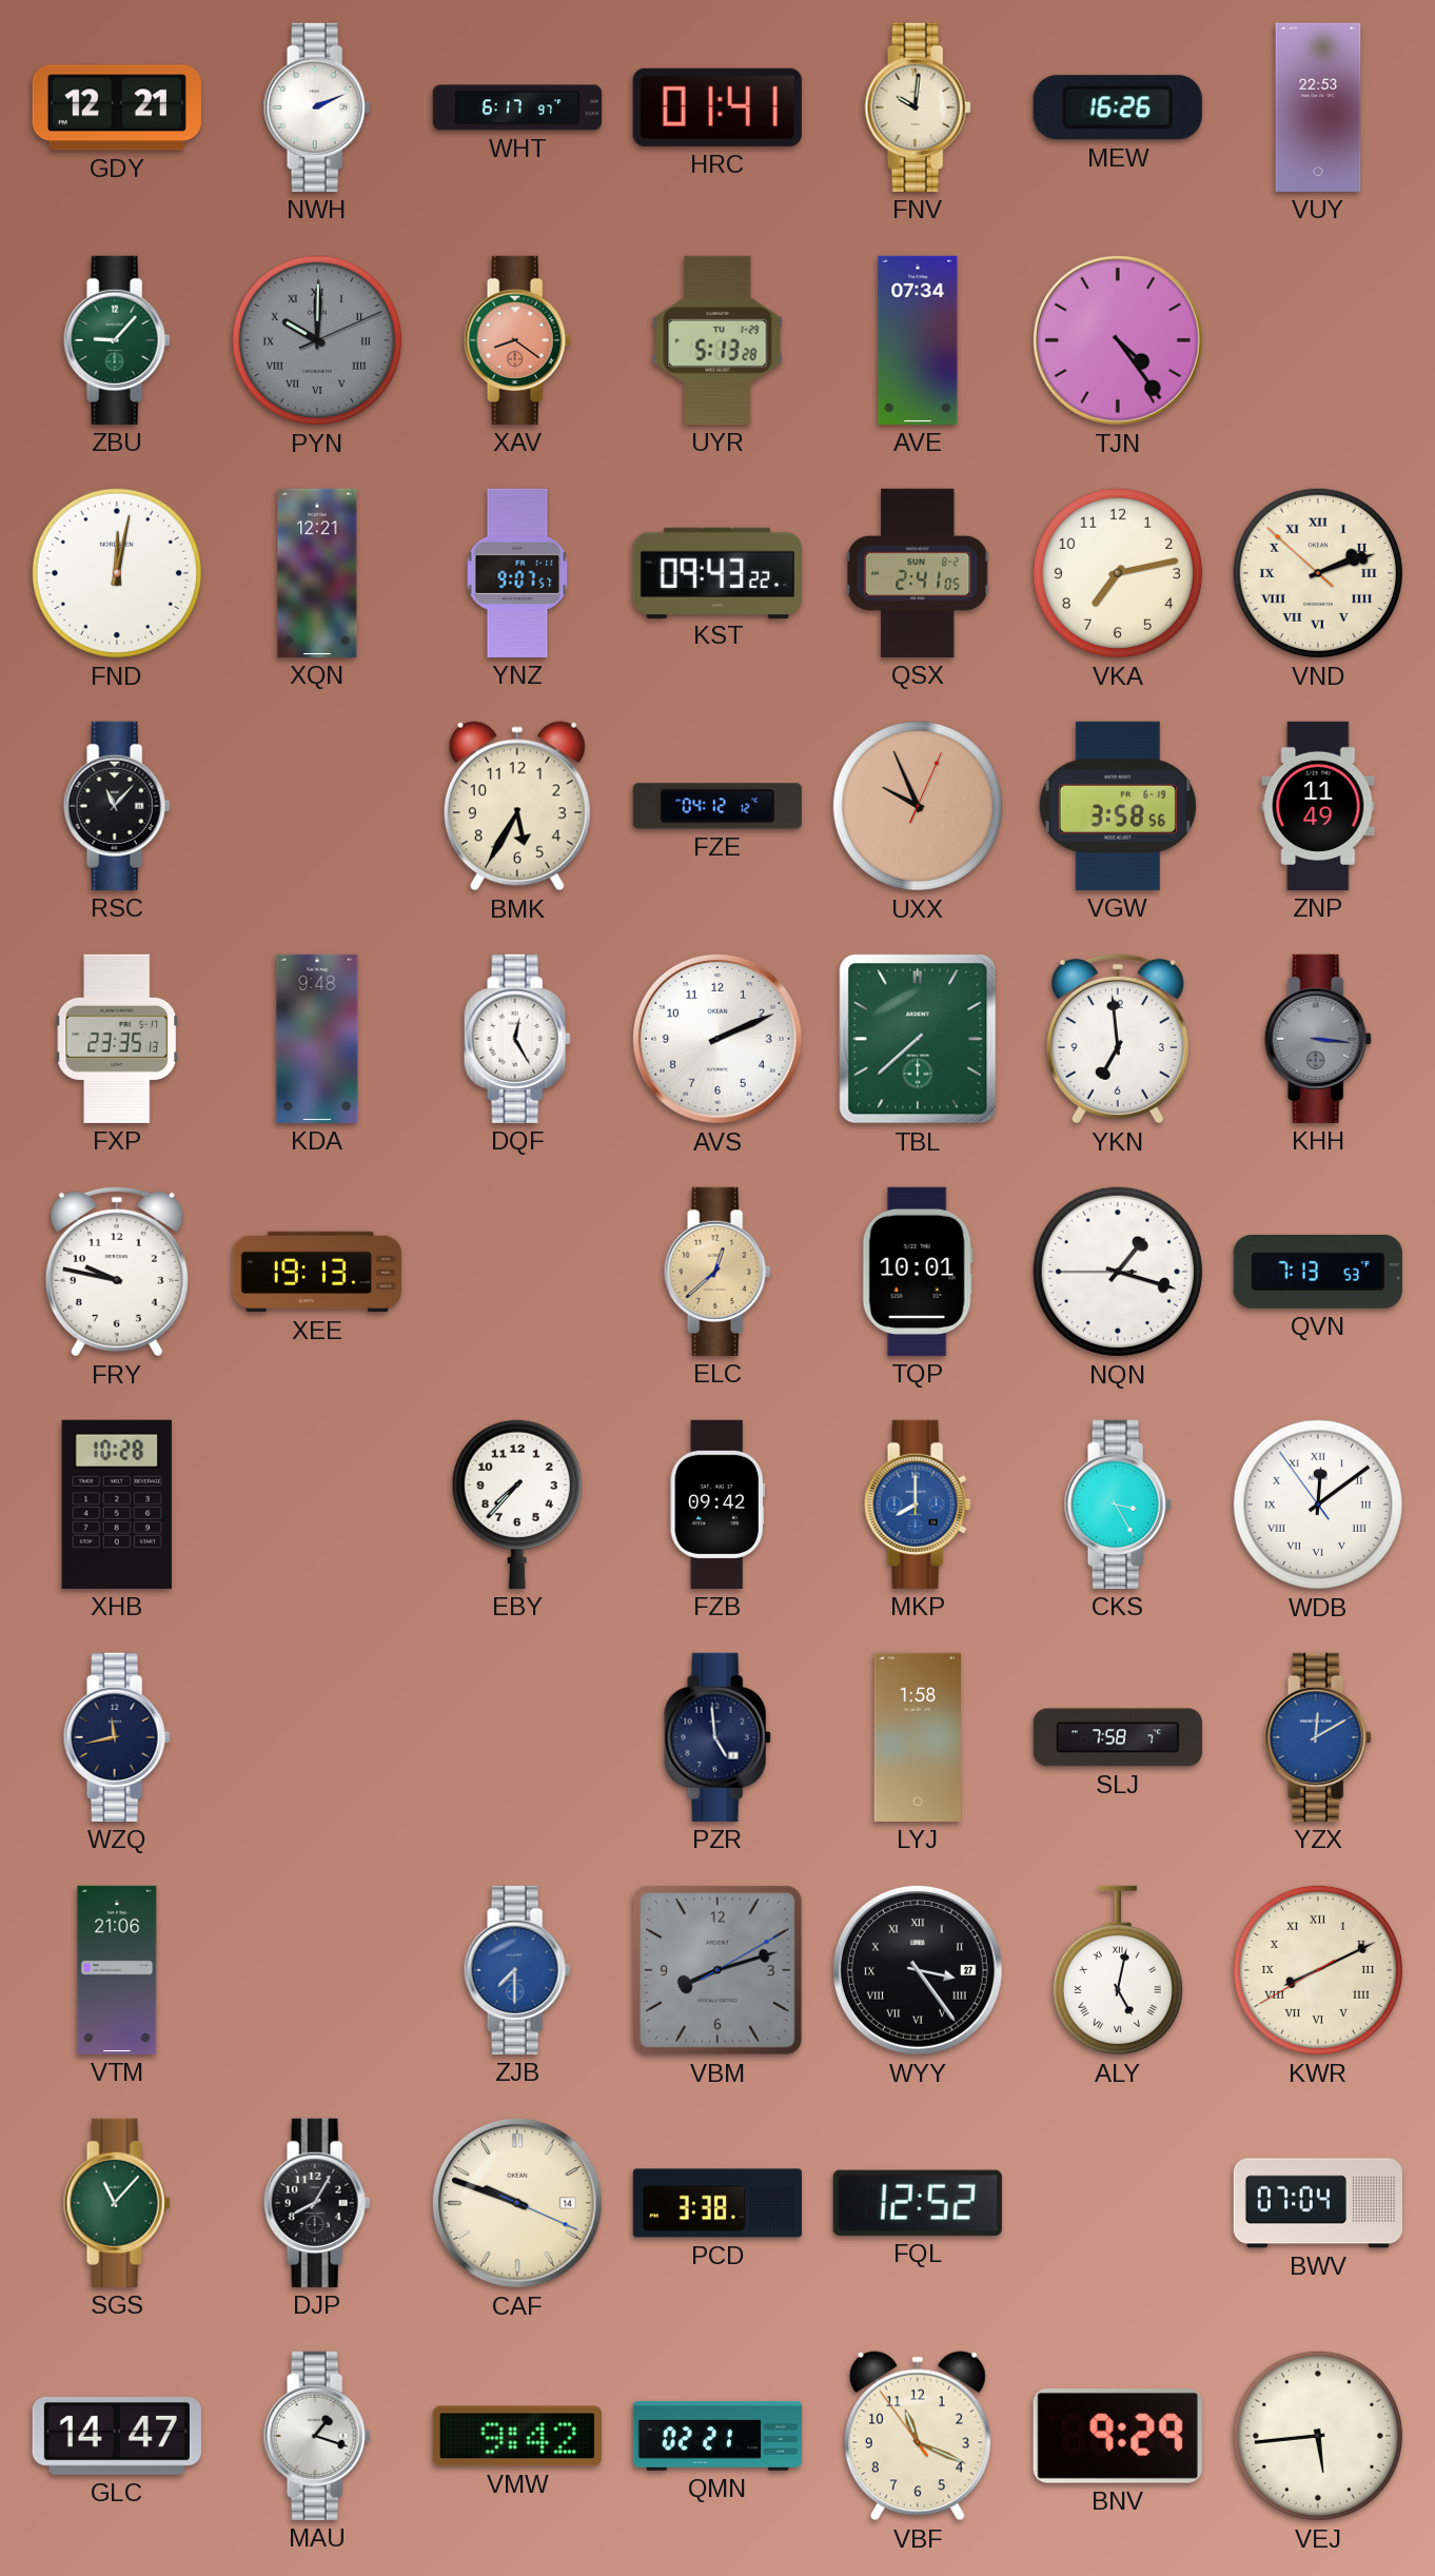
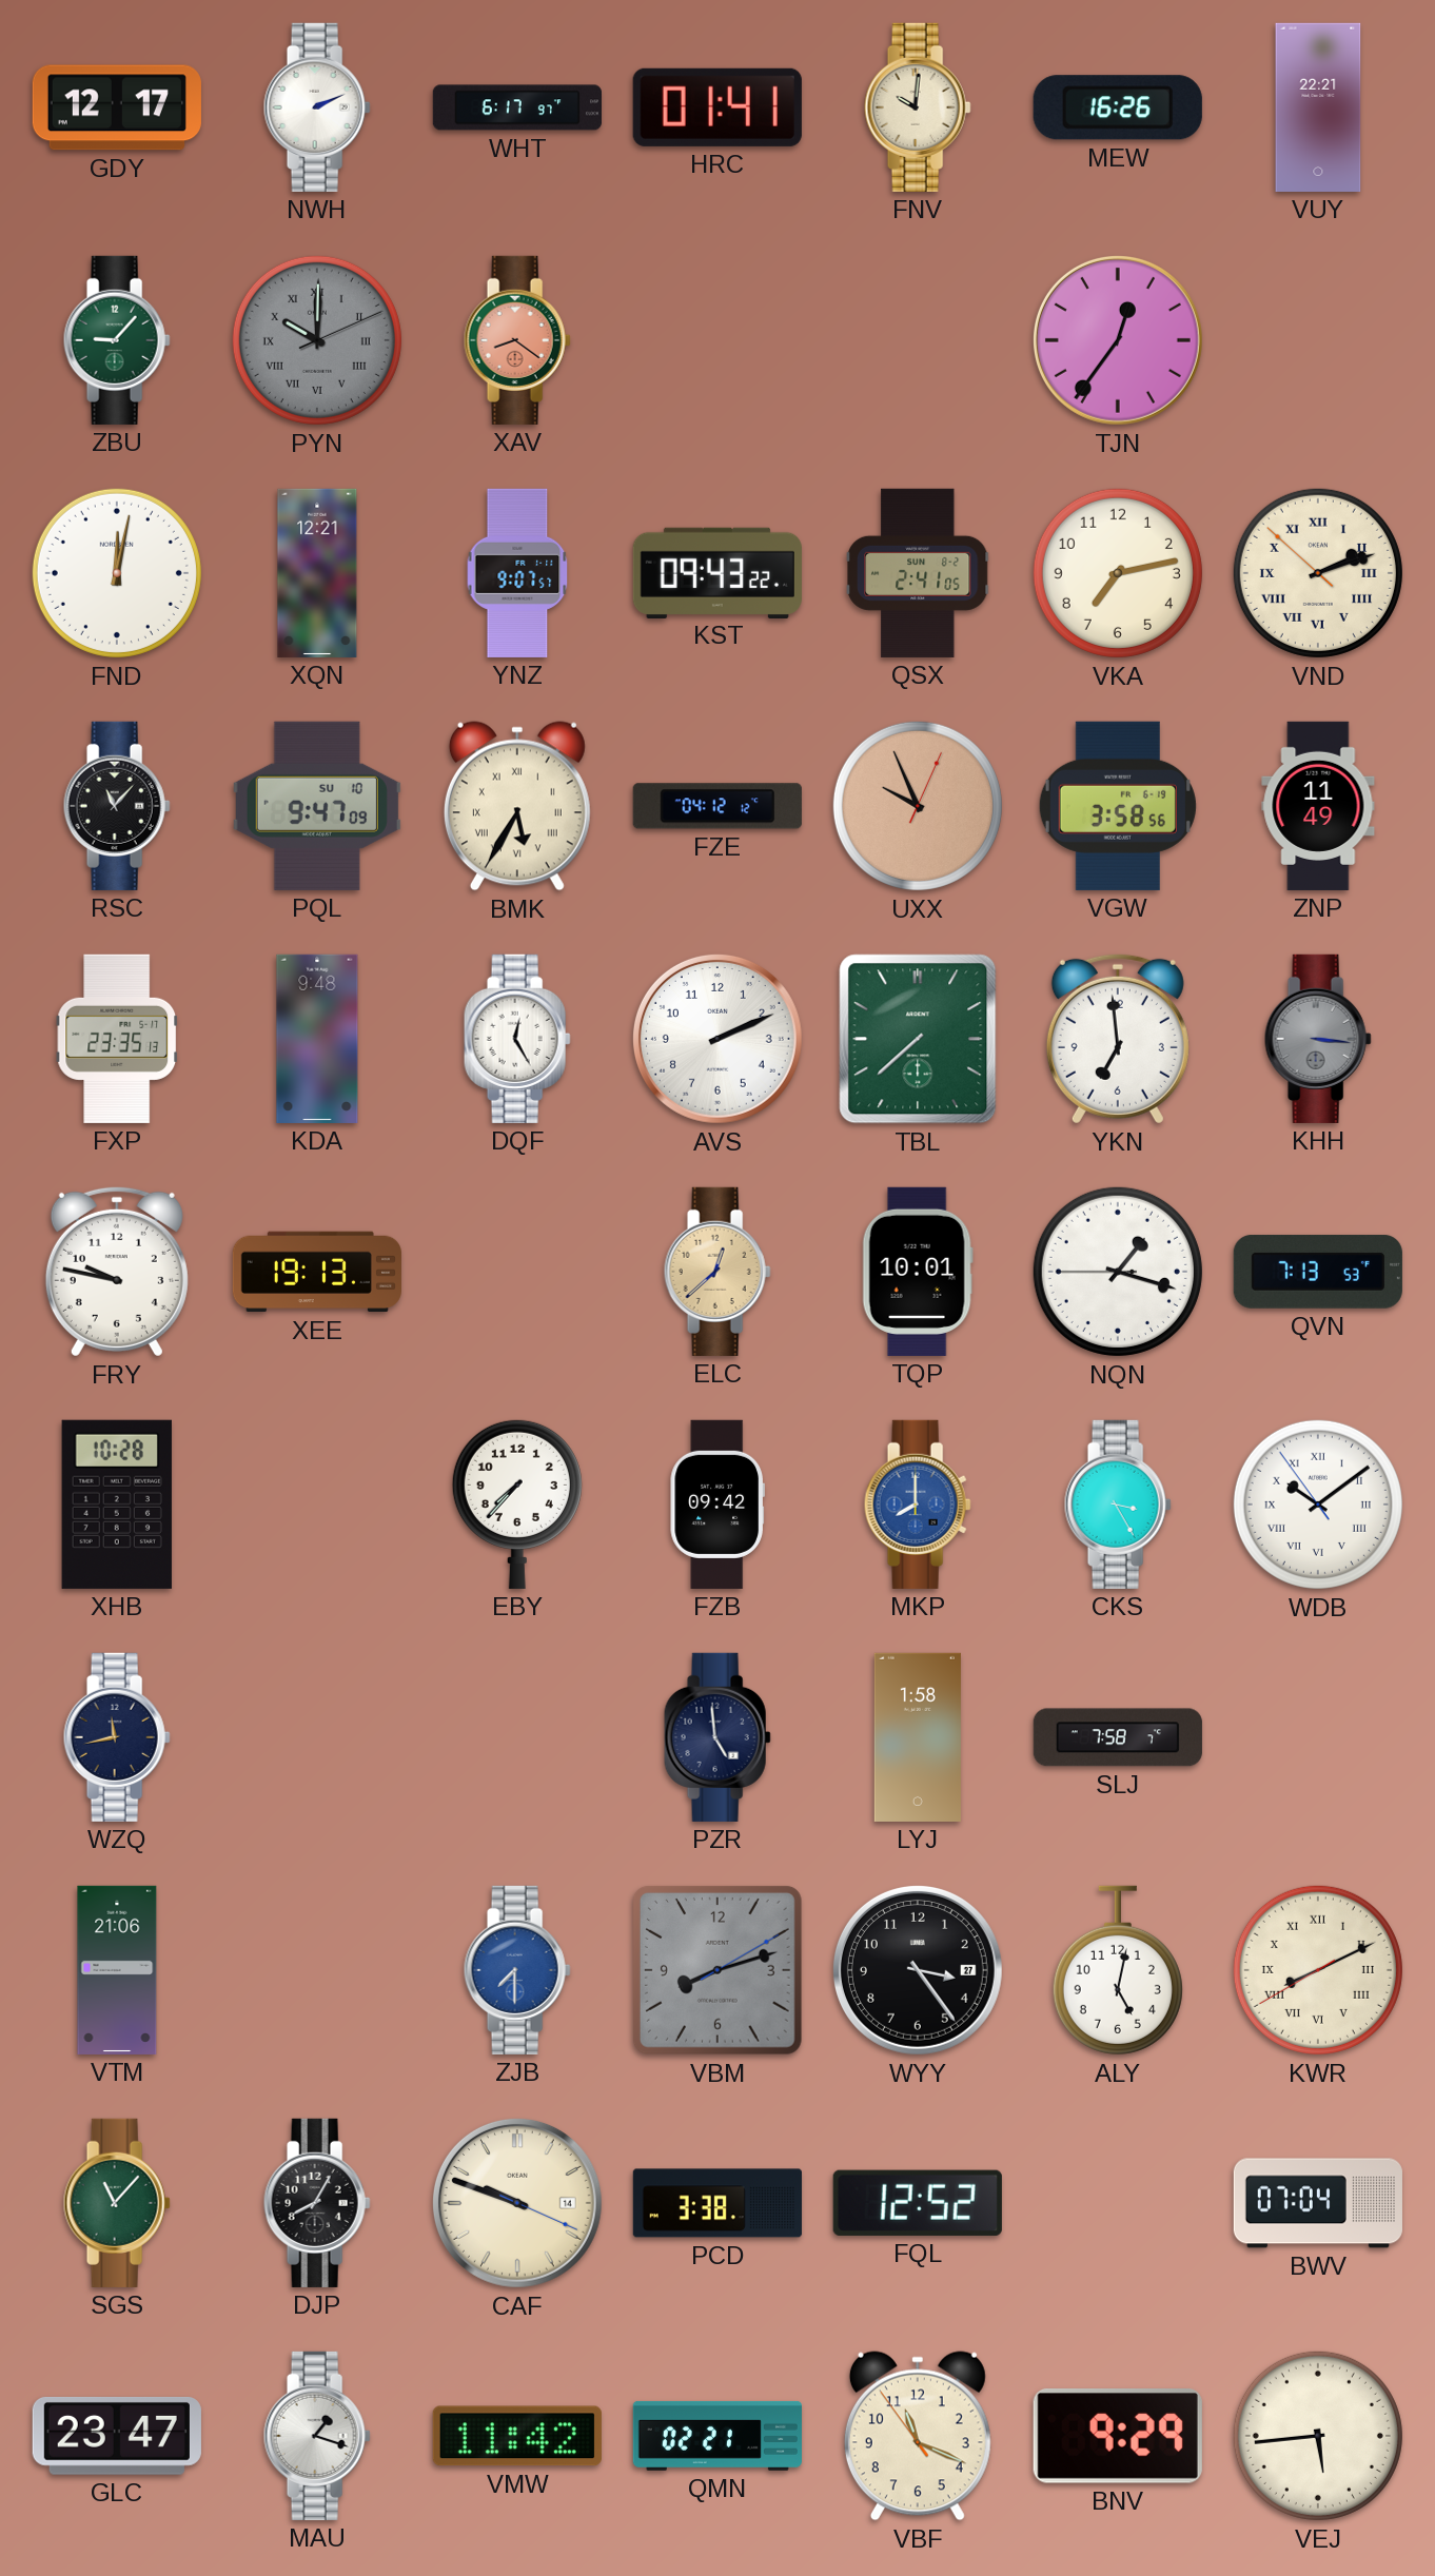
GDY: 12:21 -> 12:17 (117, 107)
VUY: 22:53 -> 22:21 (1318, 107)
UYR: 5:13 -> none (717, 340)
AVE: 07:34 -> none (918, 340)
TJN: 4:24 -> 12:36 (1118, 340)
PQL: none -> 9:47 (317, 806)
BMK numerals: Arabic -> Roman (517, 806)
WDB: 12:08 -> 10:08 (1318, 1505)
YZX: 12:10 -> none (1318, 1737)
WYY numerals: Roman -> Arabic (918, 1970)
ALY numerals: Roman -> Arabic (1118, 1970)
GLC: 14:47 -> 23:47 (117, 2436)
VMW: 9:42 -> 11:42 (517, 2436)
